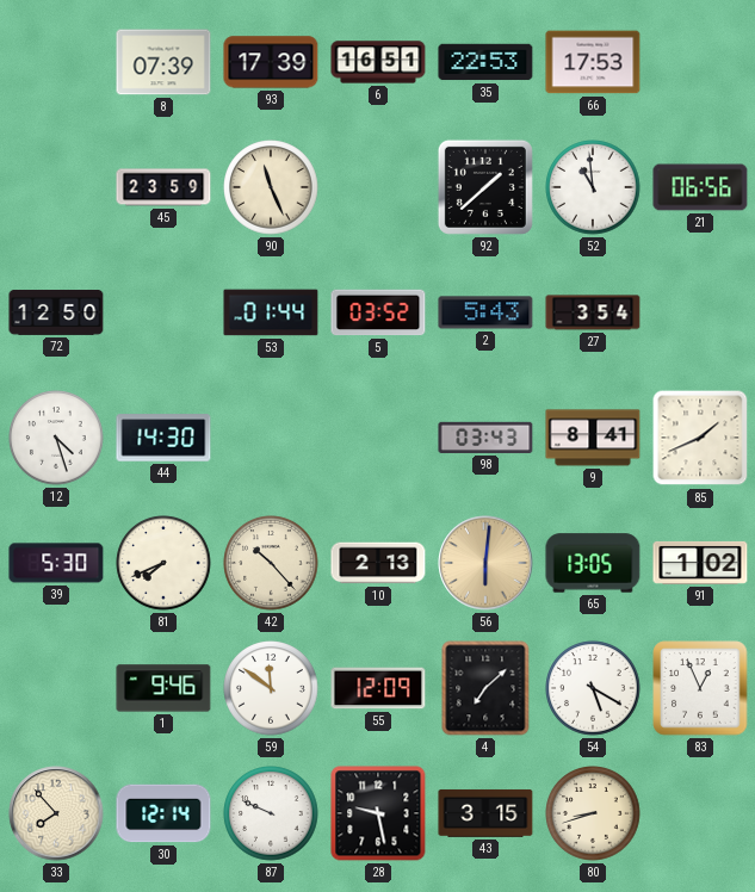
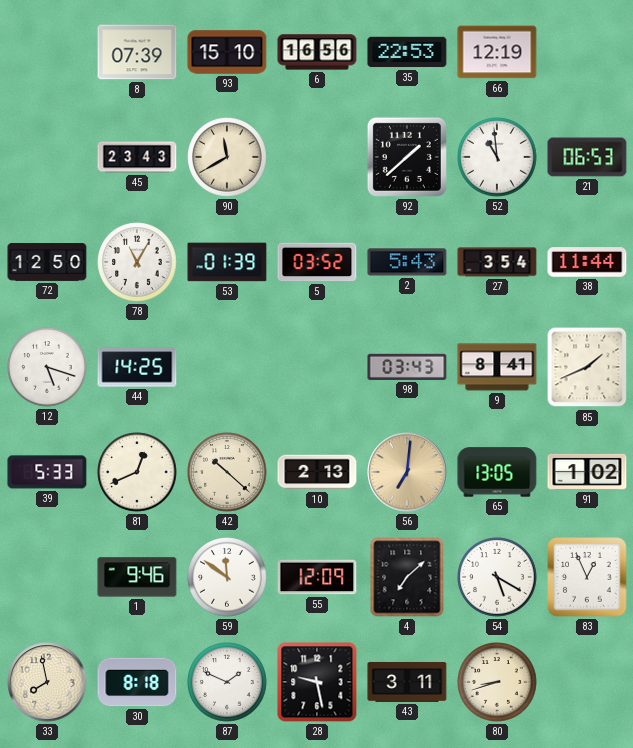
93: 17:39 -> 15:10 (227, 52)
6: 16:51 -> 16:56 (317, 52)
66: 17:53 -> 12:19 (497, 52)
45: 23:59 -> 23:43 (137, 157)
90: 11:26 -> 11:40 (227, 157)
21: 06:56 -> 06:53 (587, 157)
78: none -> 11:05 (137, 262)
53: 01:44 -> 01:39 (227, 262)
38: none -> 11:44 (587, 262)
12: 4:27 -> 5:18 (47, 367)
44: 14:30 -> 14:25 (137, 367)
39: 5:30 -> 5:33 (47, 472)
81: 7:41 -> 12:41 (137, 472)
42: 10:23 -> 10:22 (227, 472)
56: 6:01 -> 7:01 (407, 472)
33: 7:53 -> 7:58 (47, 682)
30: 12:14 -> 8:18 (137, 682)
87: 9:49 -> 1:49 (227, 682)
43: 3:15 -> 3:11 (407, 682)
